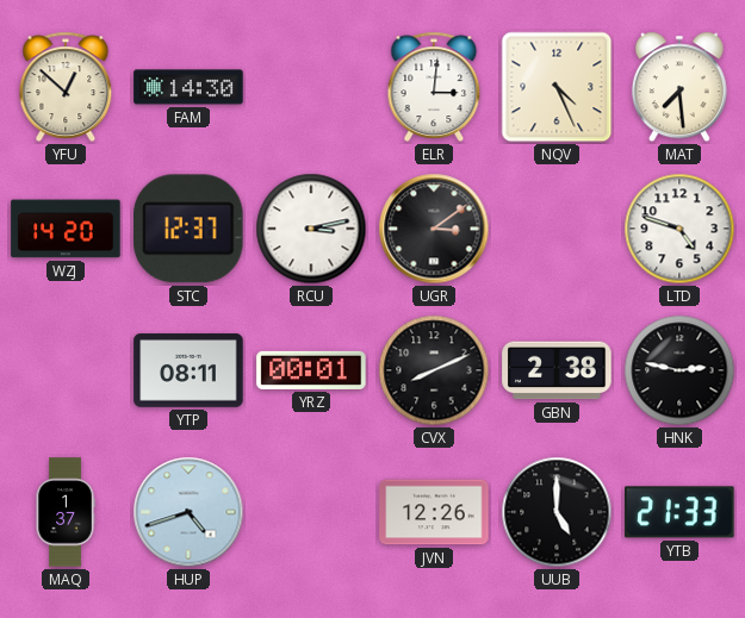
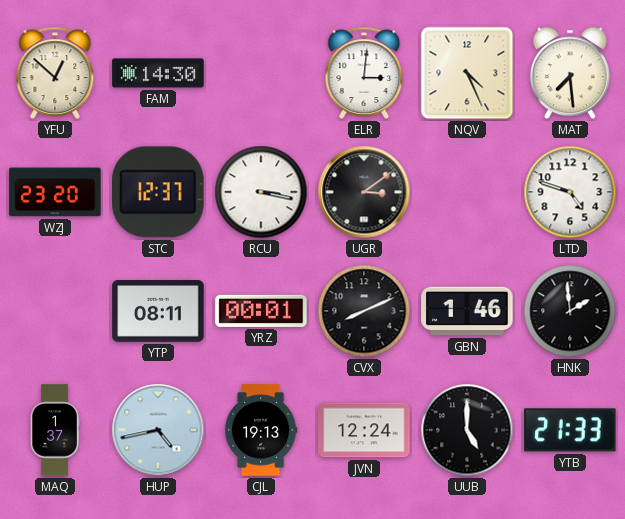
WZJ: 14:20 -> 23:20 (55, 192)
RCU: 3:13 -> 3:17 (261, 192)
GBN: 2:38 -> 1:46 (467, 311)
HNK: 2:47 -> 1:59 (570, 311)
HUP: 4:42 -> 4:43 (158, 430)
CJL: none -> 19:13 (261, 430)
JVN: 12:26 -> 12:24 (364, 430)
